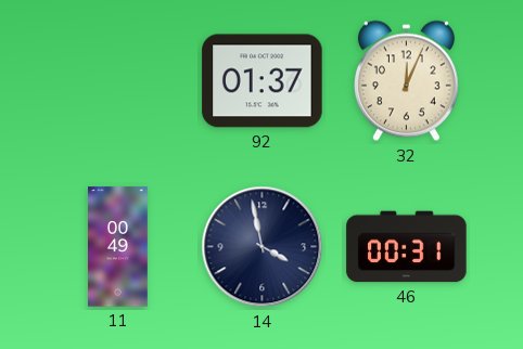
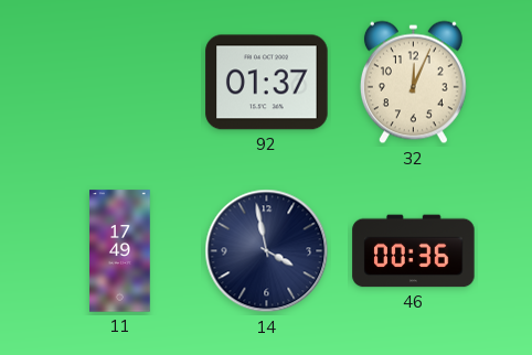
11: 00:49 -> 17:49 (120, 251)
46: 00:31 -> 00:36 (414, 251)
